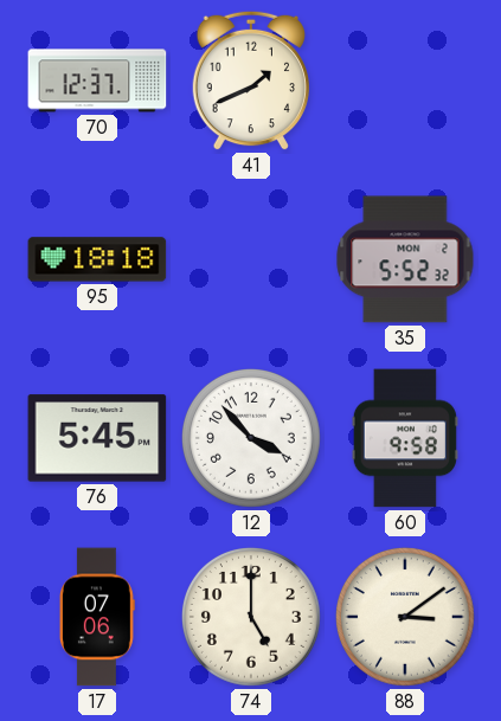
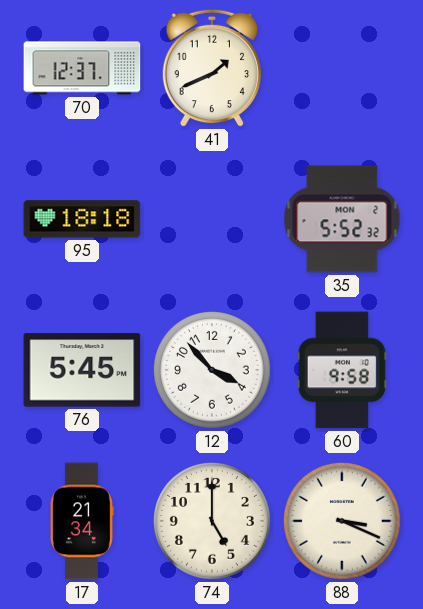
17: 07:06 -> 21:34 (82, 521)
88: 3:09 -> 3:19 (342, 521)
